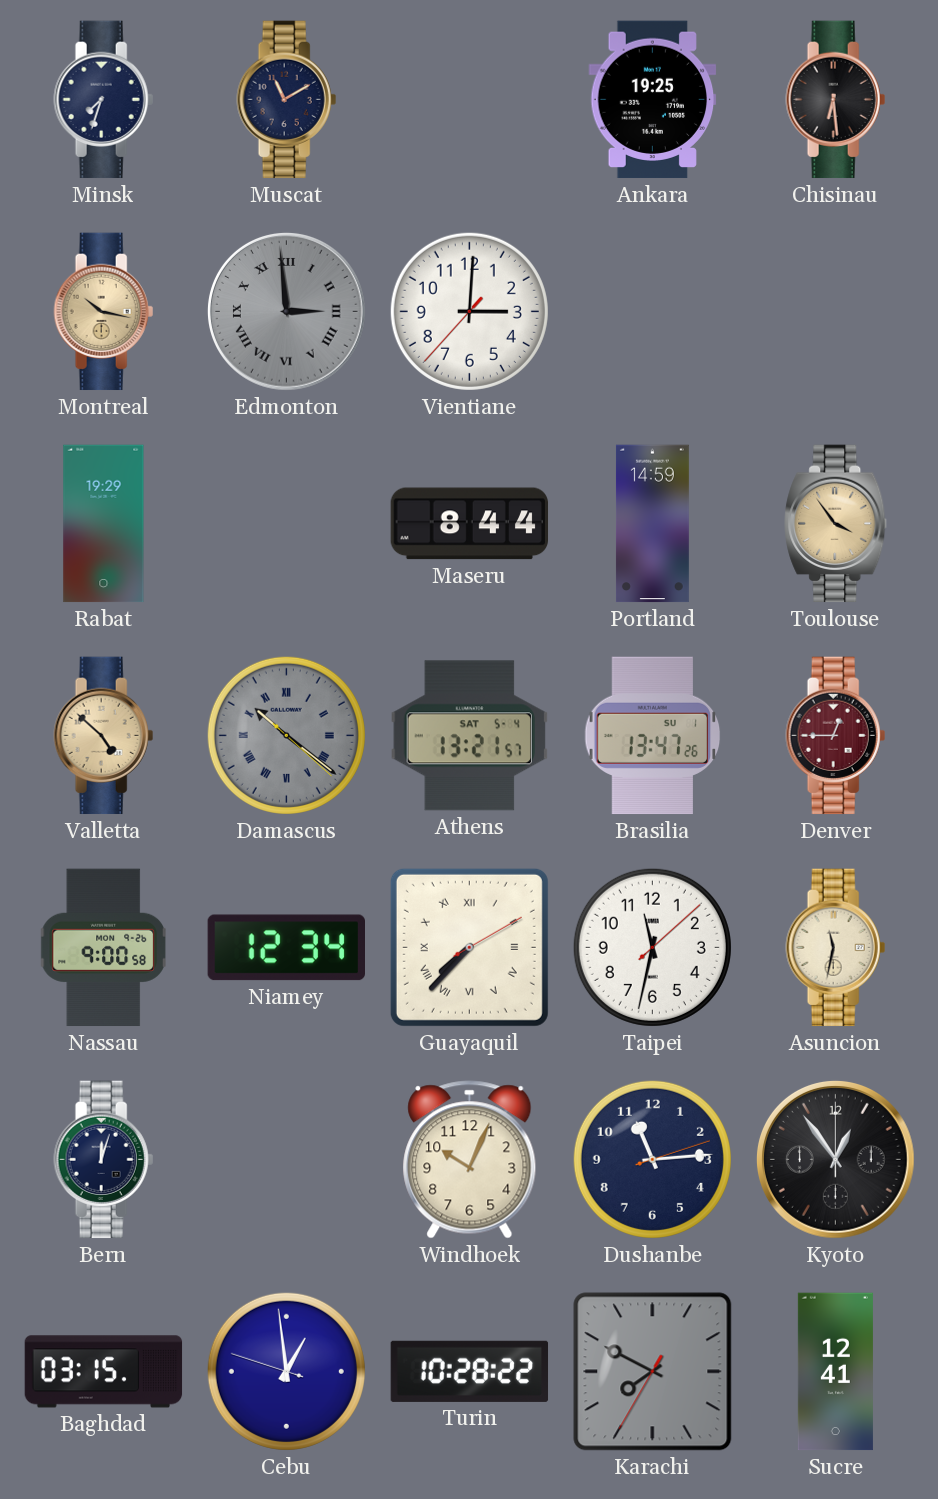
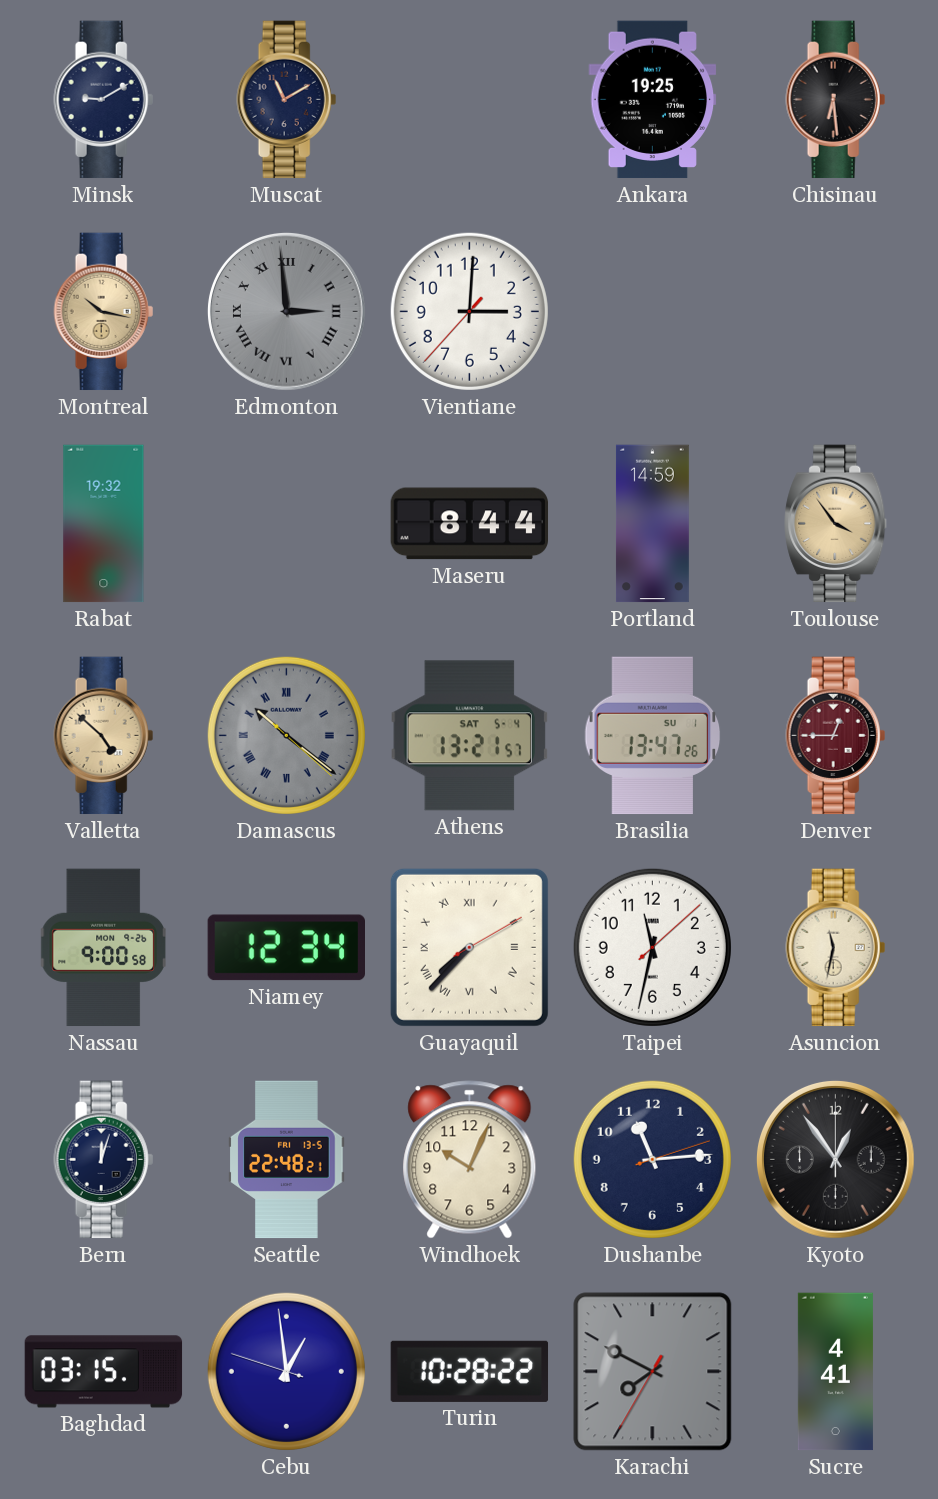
Minsk: 7:33 -> 9:10 (104, 100)
Rabat: 19:29 -> 19:32 (104, 524)
Seattle: none -> 22:48 (287, 1160)
Sucre: 12:41 -> 4:41 (835, 1372)
